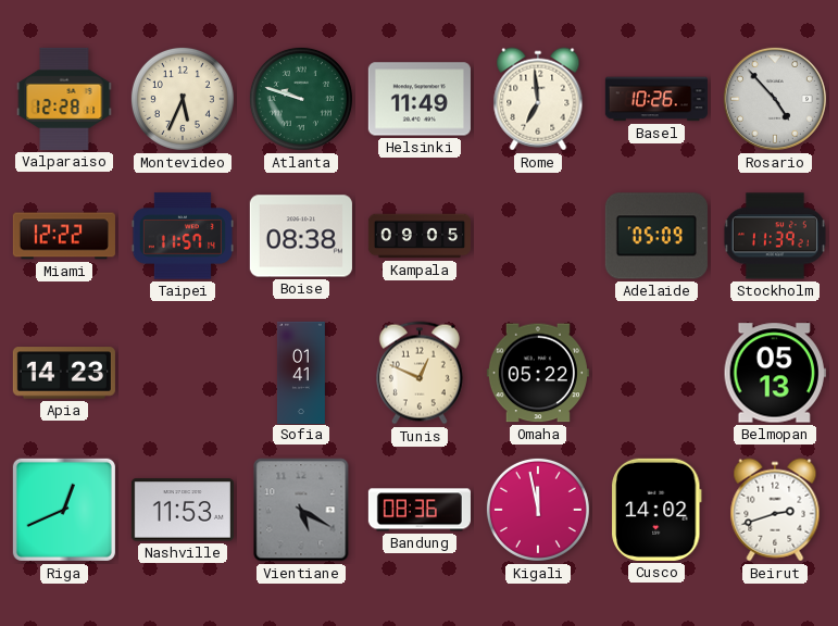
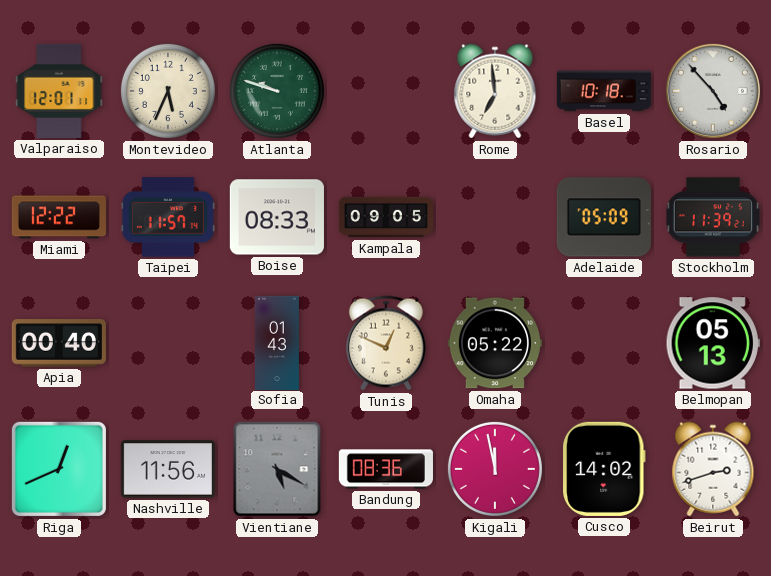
Valparaiso: 12:28 -> 12:01 (59, 91)
Helsinki: 11:49 -> none (420, 99)
Basel: 10:26 -> 10:18 (604, 91)
Boise: 08:38 -> 08:33 (277, 217)
Apia: 14:23 -> 00:40 (59, 343)
Sofia: 01:41 -> 01:43 (277, 342)
Nashville: 11:53 -> 11:56 (168, 469)
